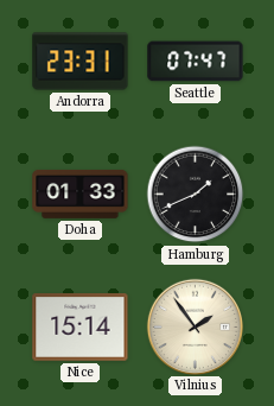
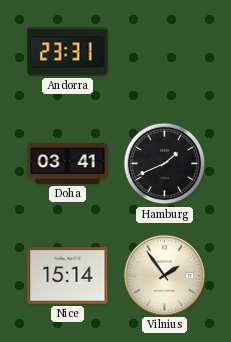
Seattle: 07:47 -> none (196, 62)
Doha: 01:33 -> 03:41 (68, 163)
